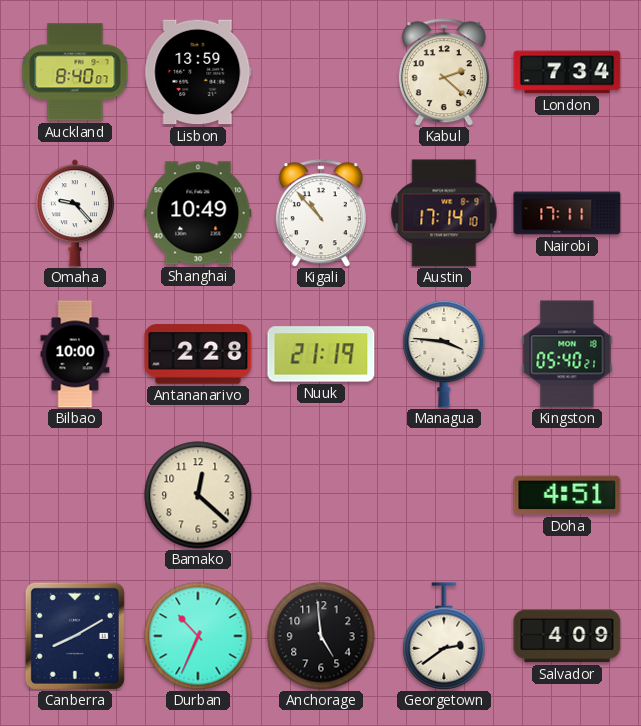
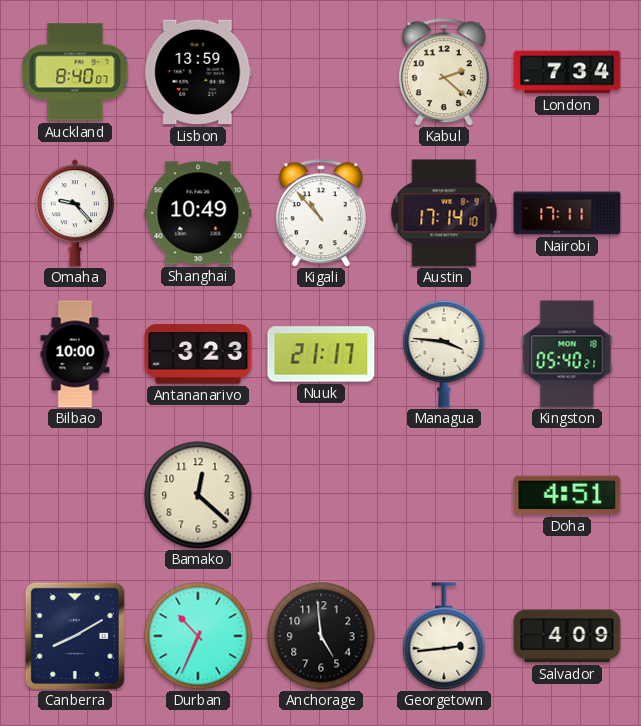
Antananarivo: 2:28 -> 3:23 (198, 354)
Nuuk: 21:19 -> 21:17 (321, 354)
Georgetown: 2:39 -> 2:44 (444, 636)
